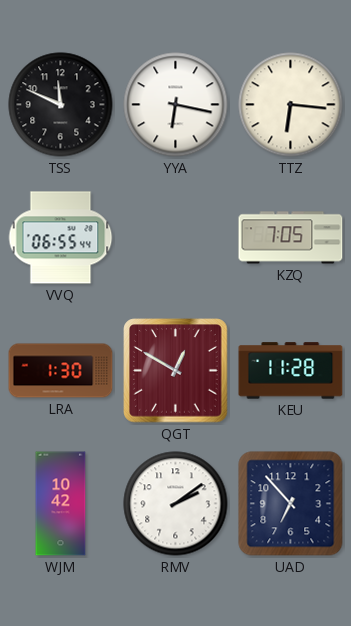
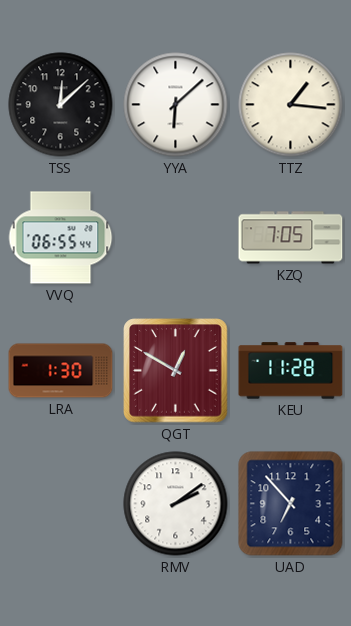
TSS: 11:49 -> 12:08 (61, 105)
YYA: 6:17 -> 6:08 (176, 105)
TTZ: 6:16 -> 1:16 (291, 105)
WJM: 10:42 -> none (61, 504)
